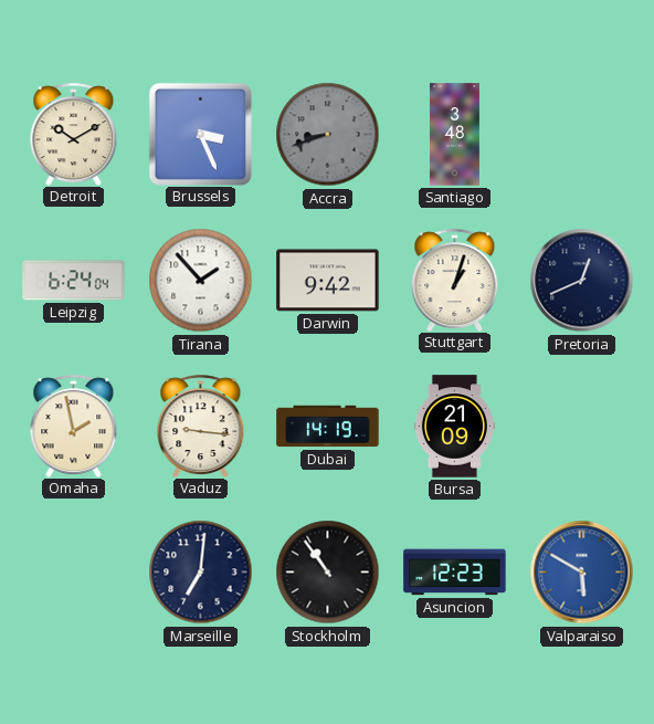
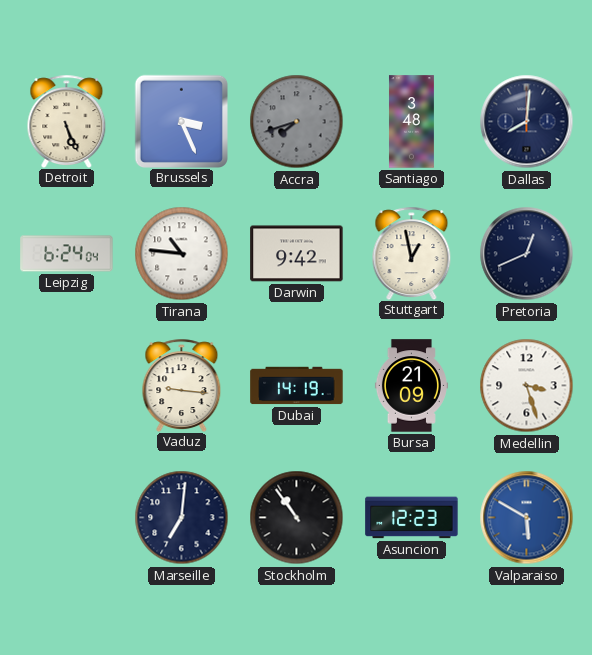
Detroit: 10:10 -> 5:26 (67, 121)
Accra: 8:42 -> 7:42 (297, 122)
Dallas: none -> 8:01 (527, 122)
Tirana: 1:53 -> 10:46 (182, 254)
Stuttgart: 1:03 -> 12:58 (412, 253)
Omaha: 1:58 -> none (74, 426)
Medellin: none -> 3:27 (527, 386)
